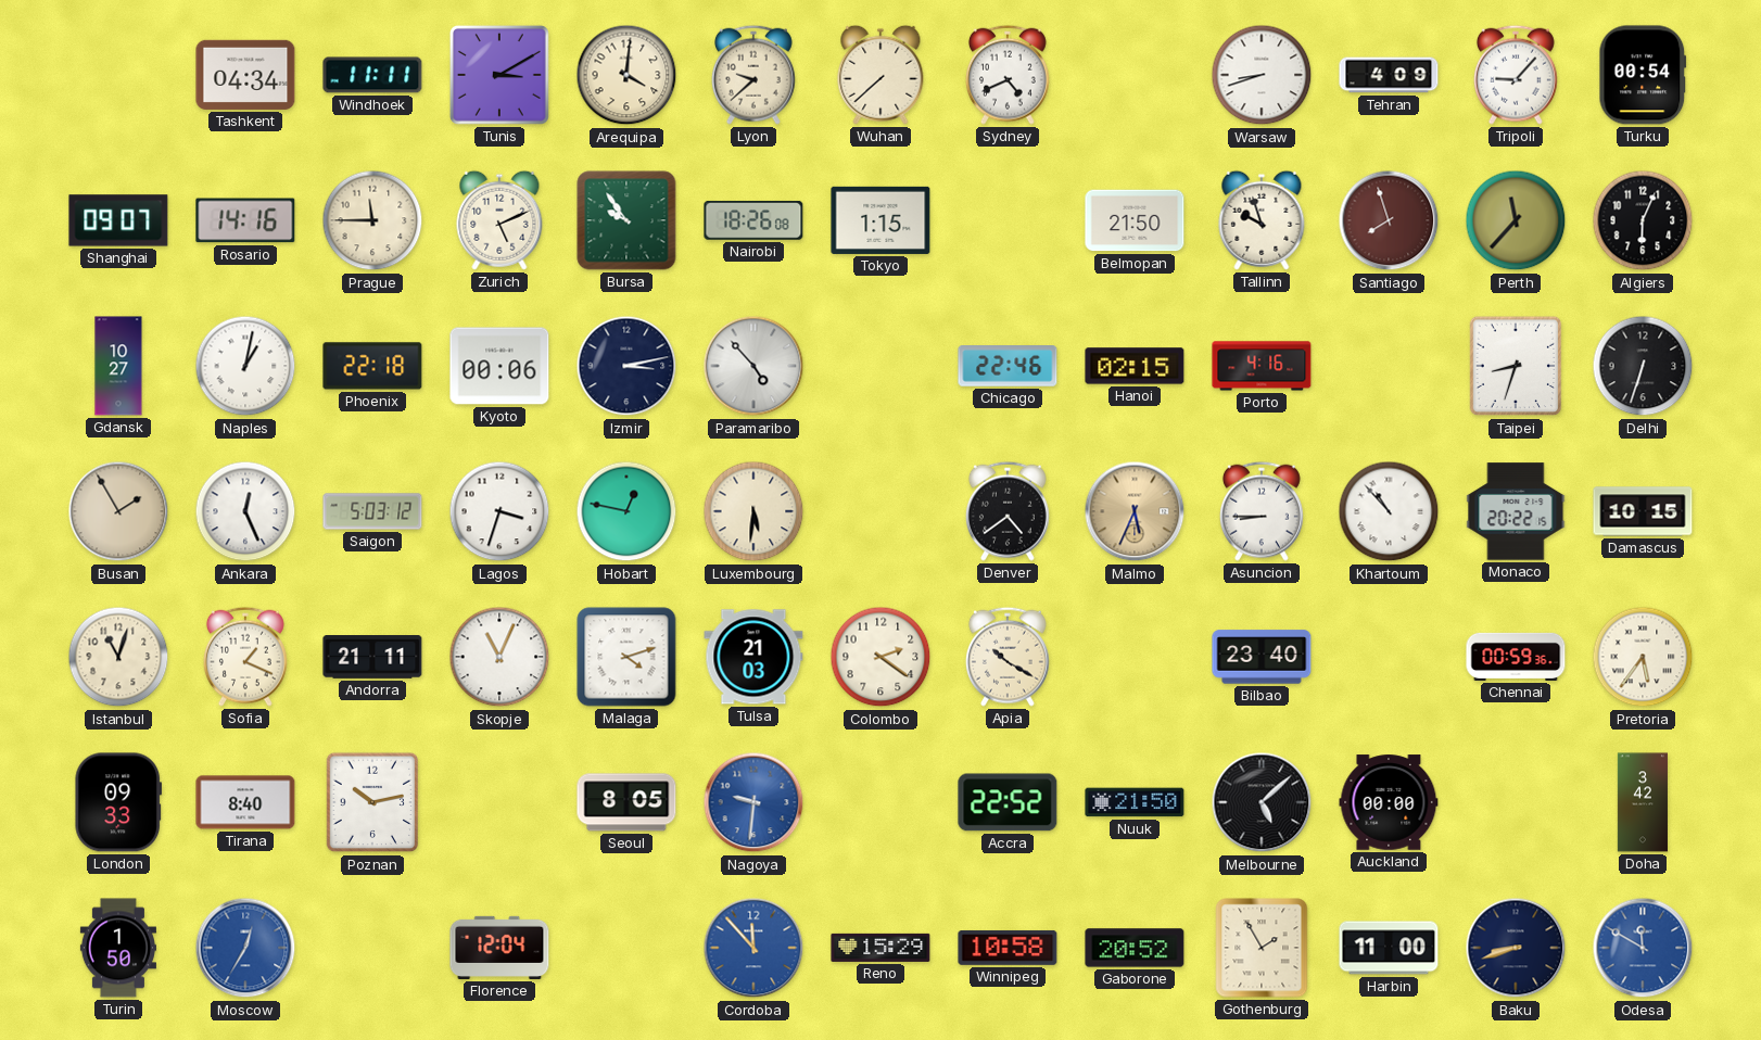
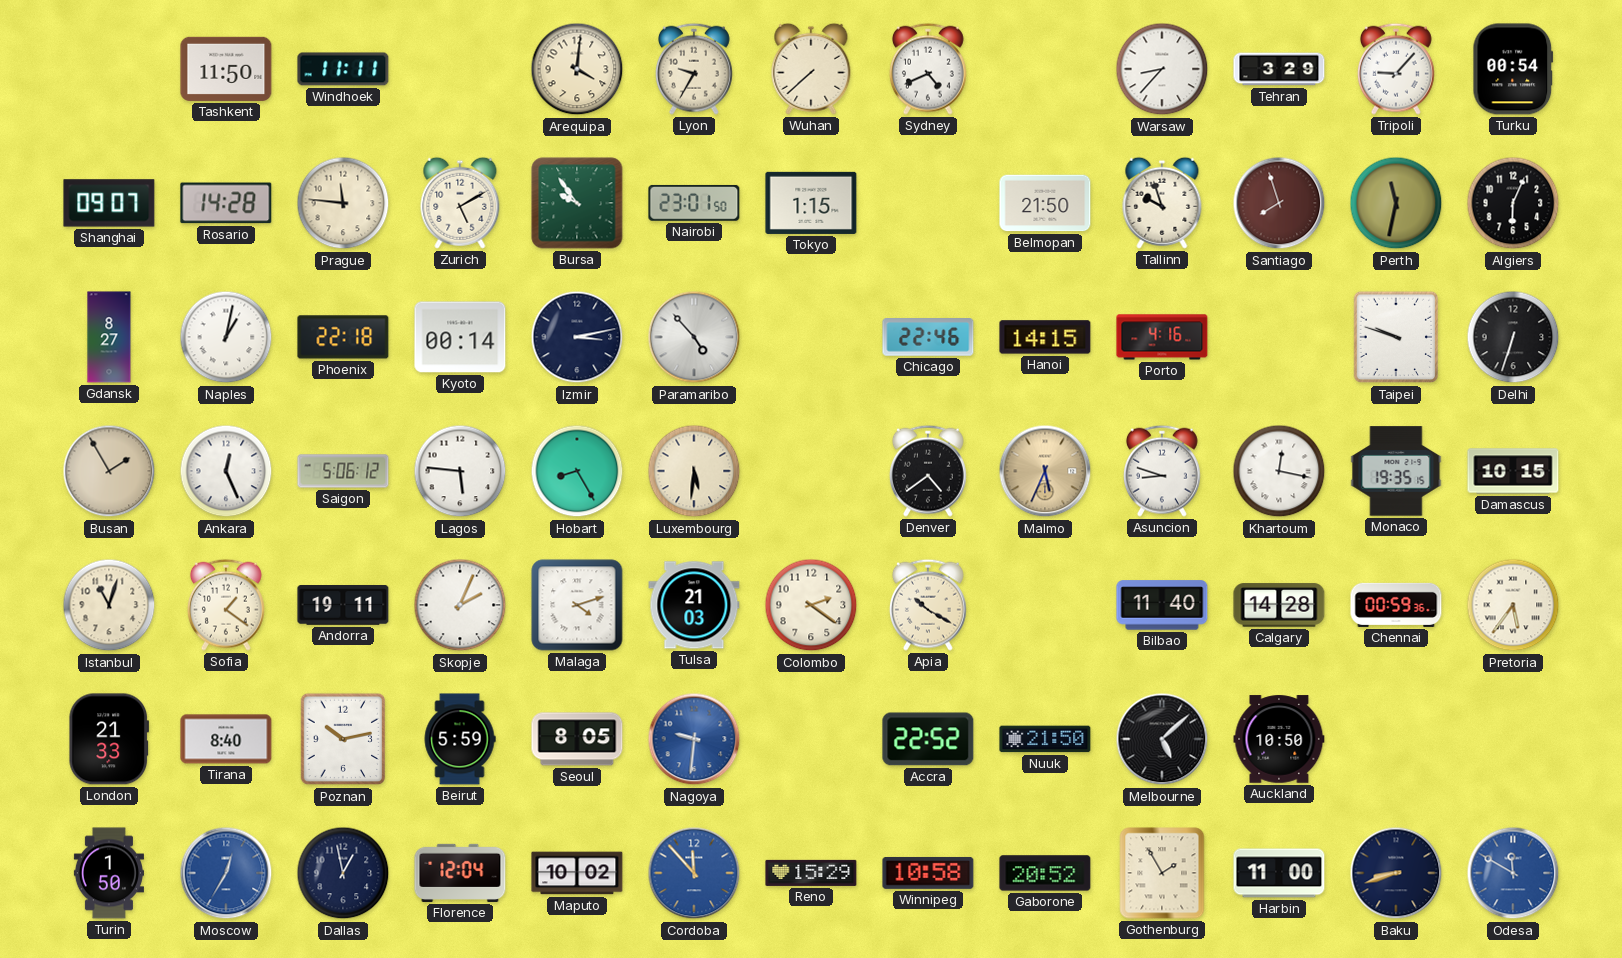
Tashkent: 04:34 -> 11:50 (226, 69)
Tunis: 3:10 -> none (499, 75)
Lyon: 9:38 -> 9:35 (694, 69)
Warsaw: 8:42 -> 8:37 (1162, 69)
Tehran: 4:09 -> 3:29 (1279, 69)
Rosario: 14:16 -> 14:28 (226, 203)
Prague: 11:45 -> 11:46 (343, 203)
Zurich: 5:11 -> 5:10 (460, 203)
Nairobi: 18:26 -> 23:01 (694, 203)
Perth: 11:37 -> 11:32 (1396, 203)
Gdansk: 10:27 -> 8:27 (109, 337)
Kyoto: 00:06 -> 00:14 (460, 337)
Hanoi: 02:15 -> 14:15 (1045, 337)
Taipei: 8:33 -> 9:48 (1396, 337)
Saigon: 5:03 -> 5:06 (343, 471)
Lagos: 3:33 -> 5:46 (460, 471)
Hobart: 12:47 -> 8:25 (577, 471)
Asuncion: 8:45 -> 8:48 (1162, 471)
Khartoum: 10:53 -> 12:17 (1279, 471)
Monaco: 20:22 -> 19:35 (1396, 471)
Sofia: 1:19 -> 1:21 (226, 605)
Andorra: 21:11 -> 19:11 (343, 606)
Skopje: 11:04 -> 2:04 (460, 605)
Bilbao: 23:40 -> 11:40 (1162, 605)
Calgary: none -> 14:28 (1279, 605)
London: 09:33 -> 21:33 (109, 739)
Beirut: none -> 5:59 (460, 739)
Auckland: 00:00 -> 10:50 (1279, 739)
Doha: 3:42 -> none (1643, 802)
Dallas: none -> 12:58 (343, 873)
Maputo: none -> 10:02 (577, 873)
